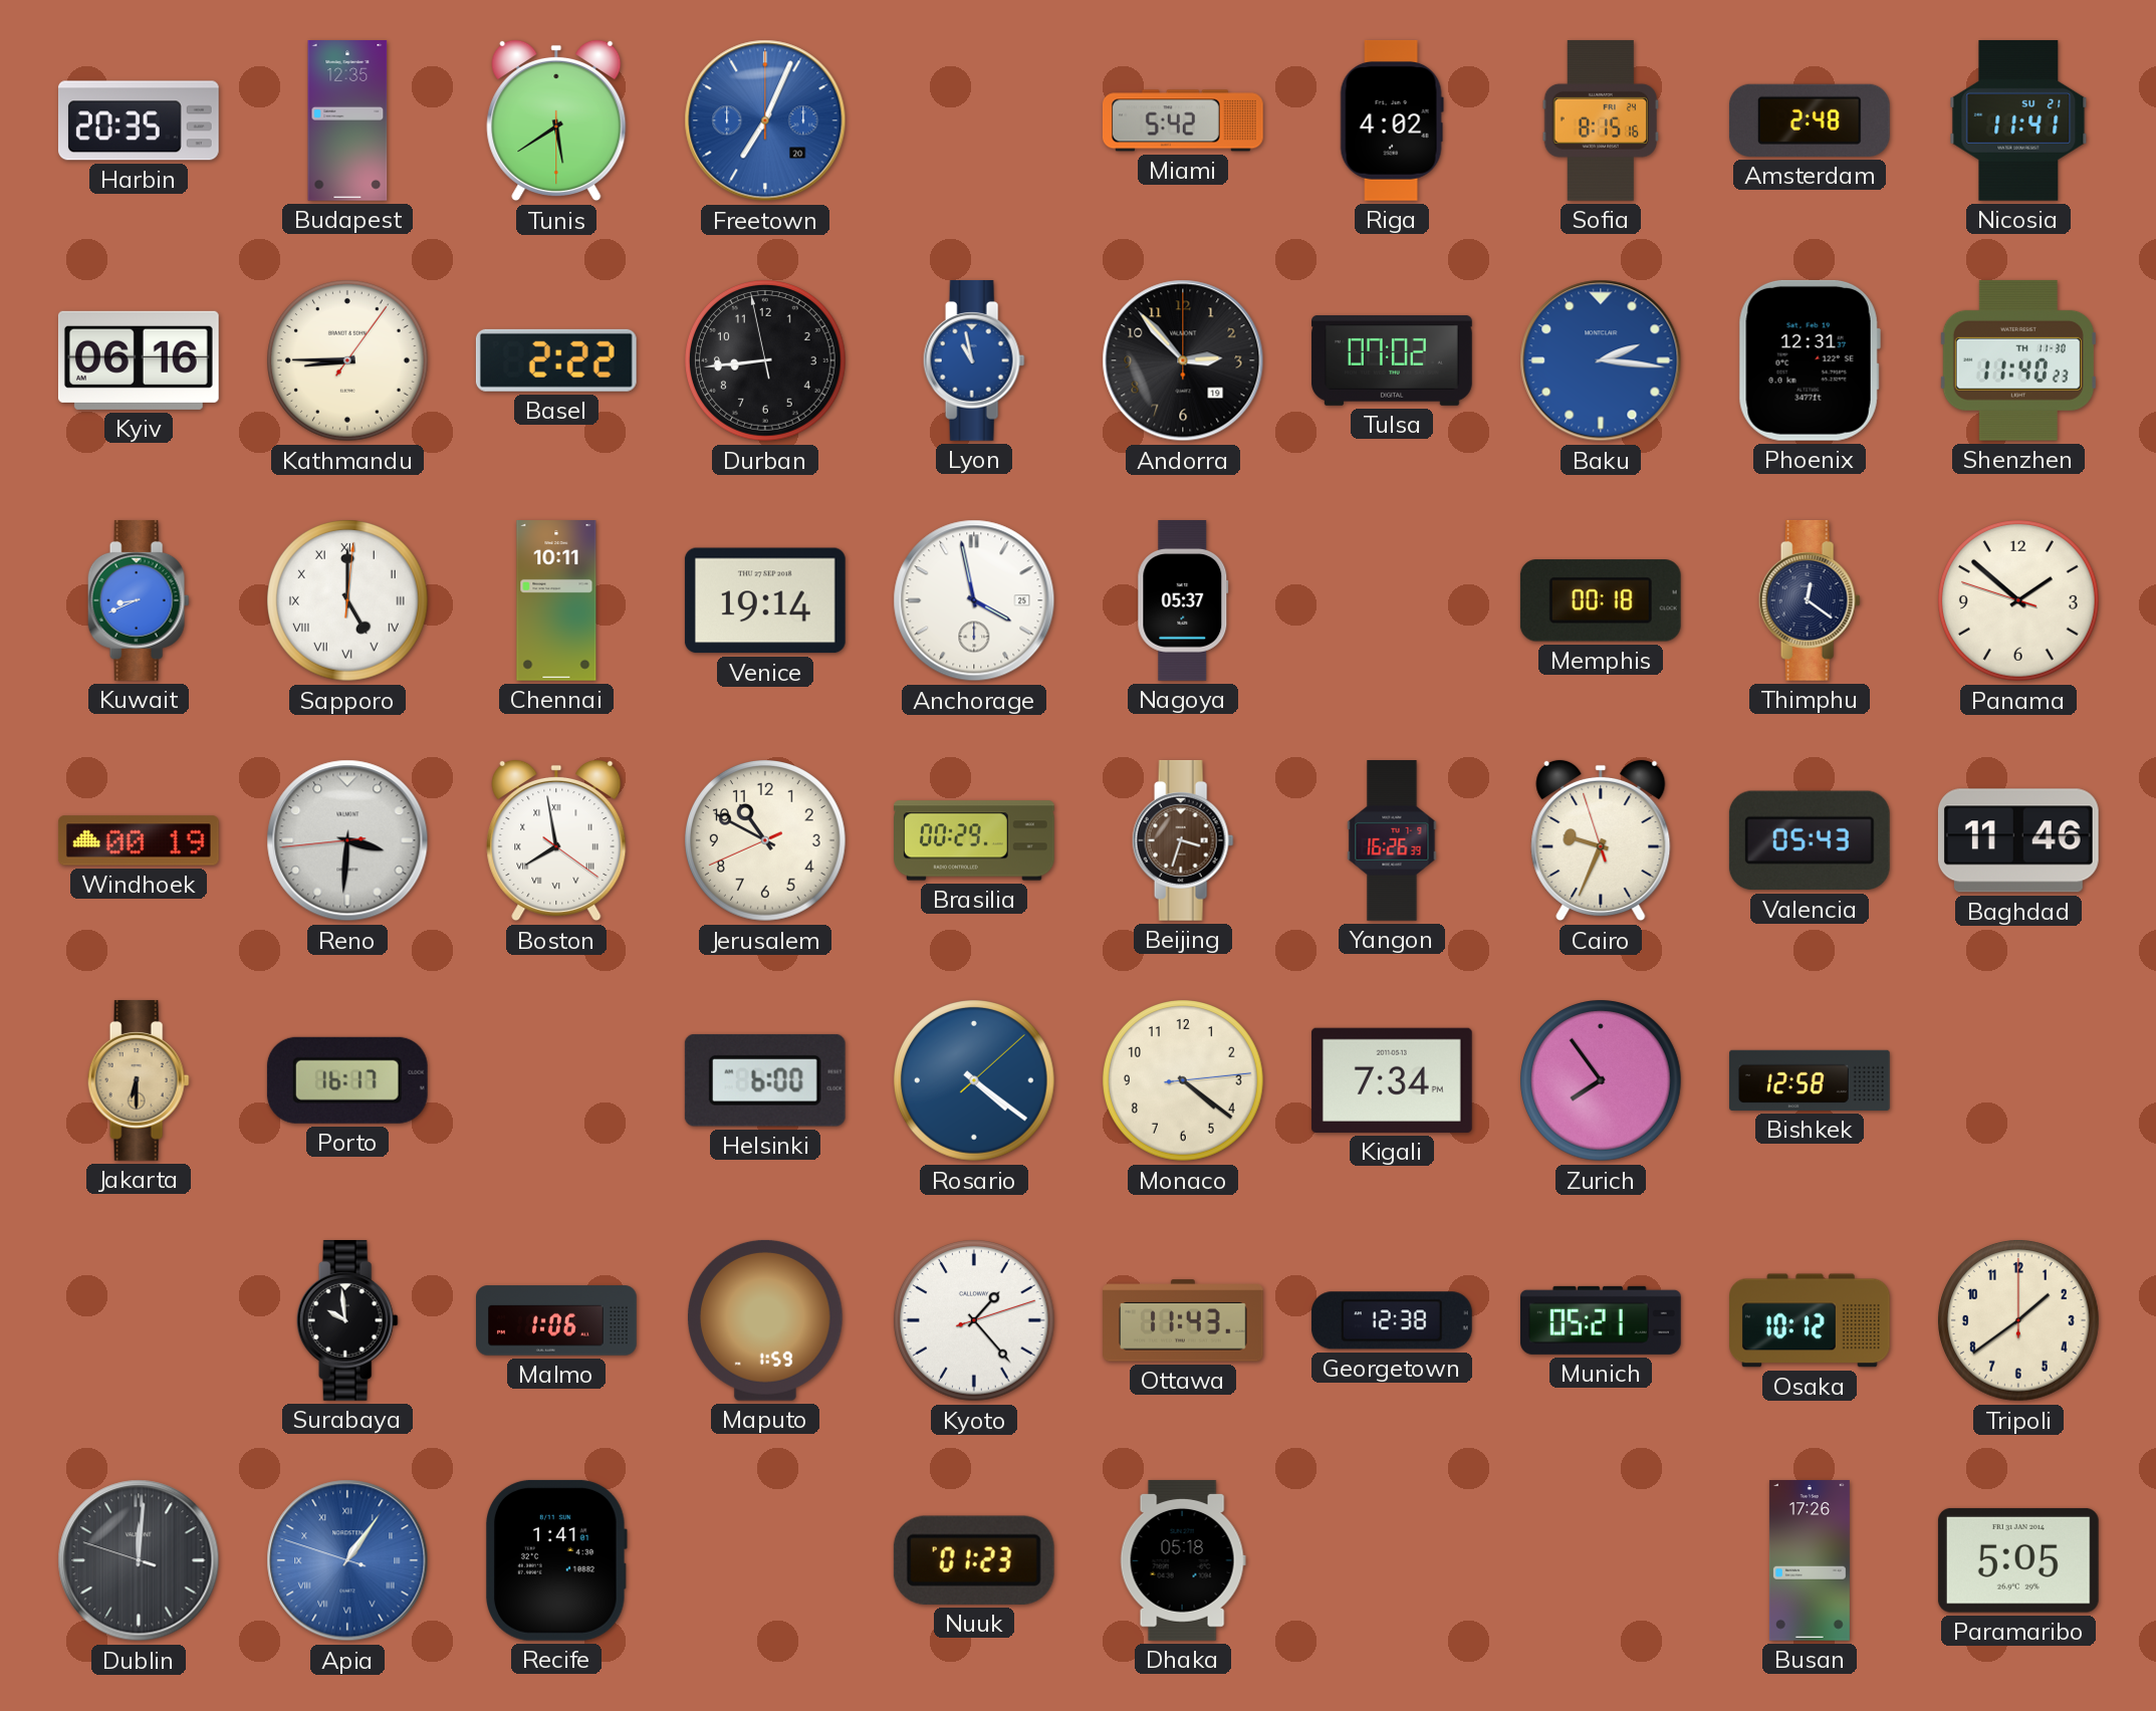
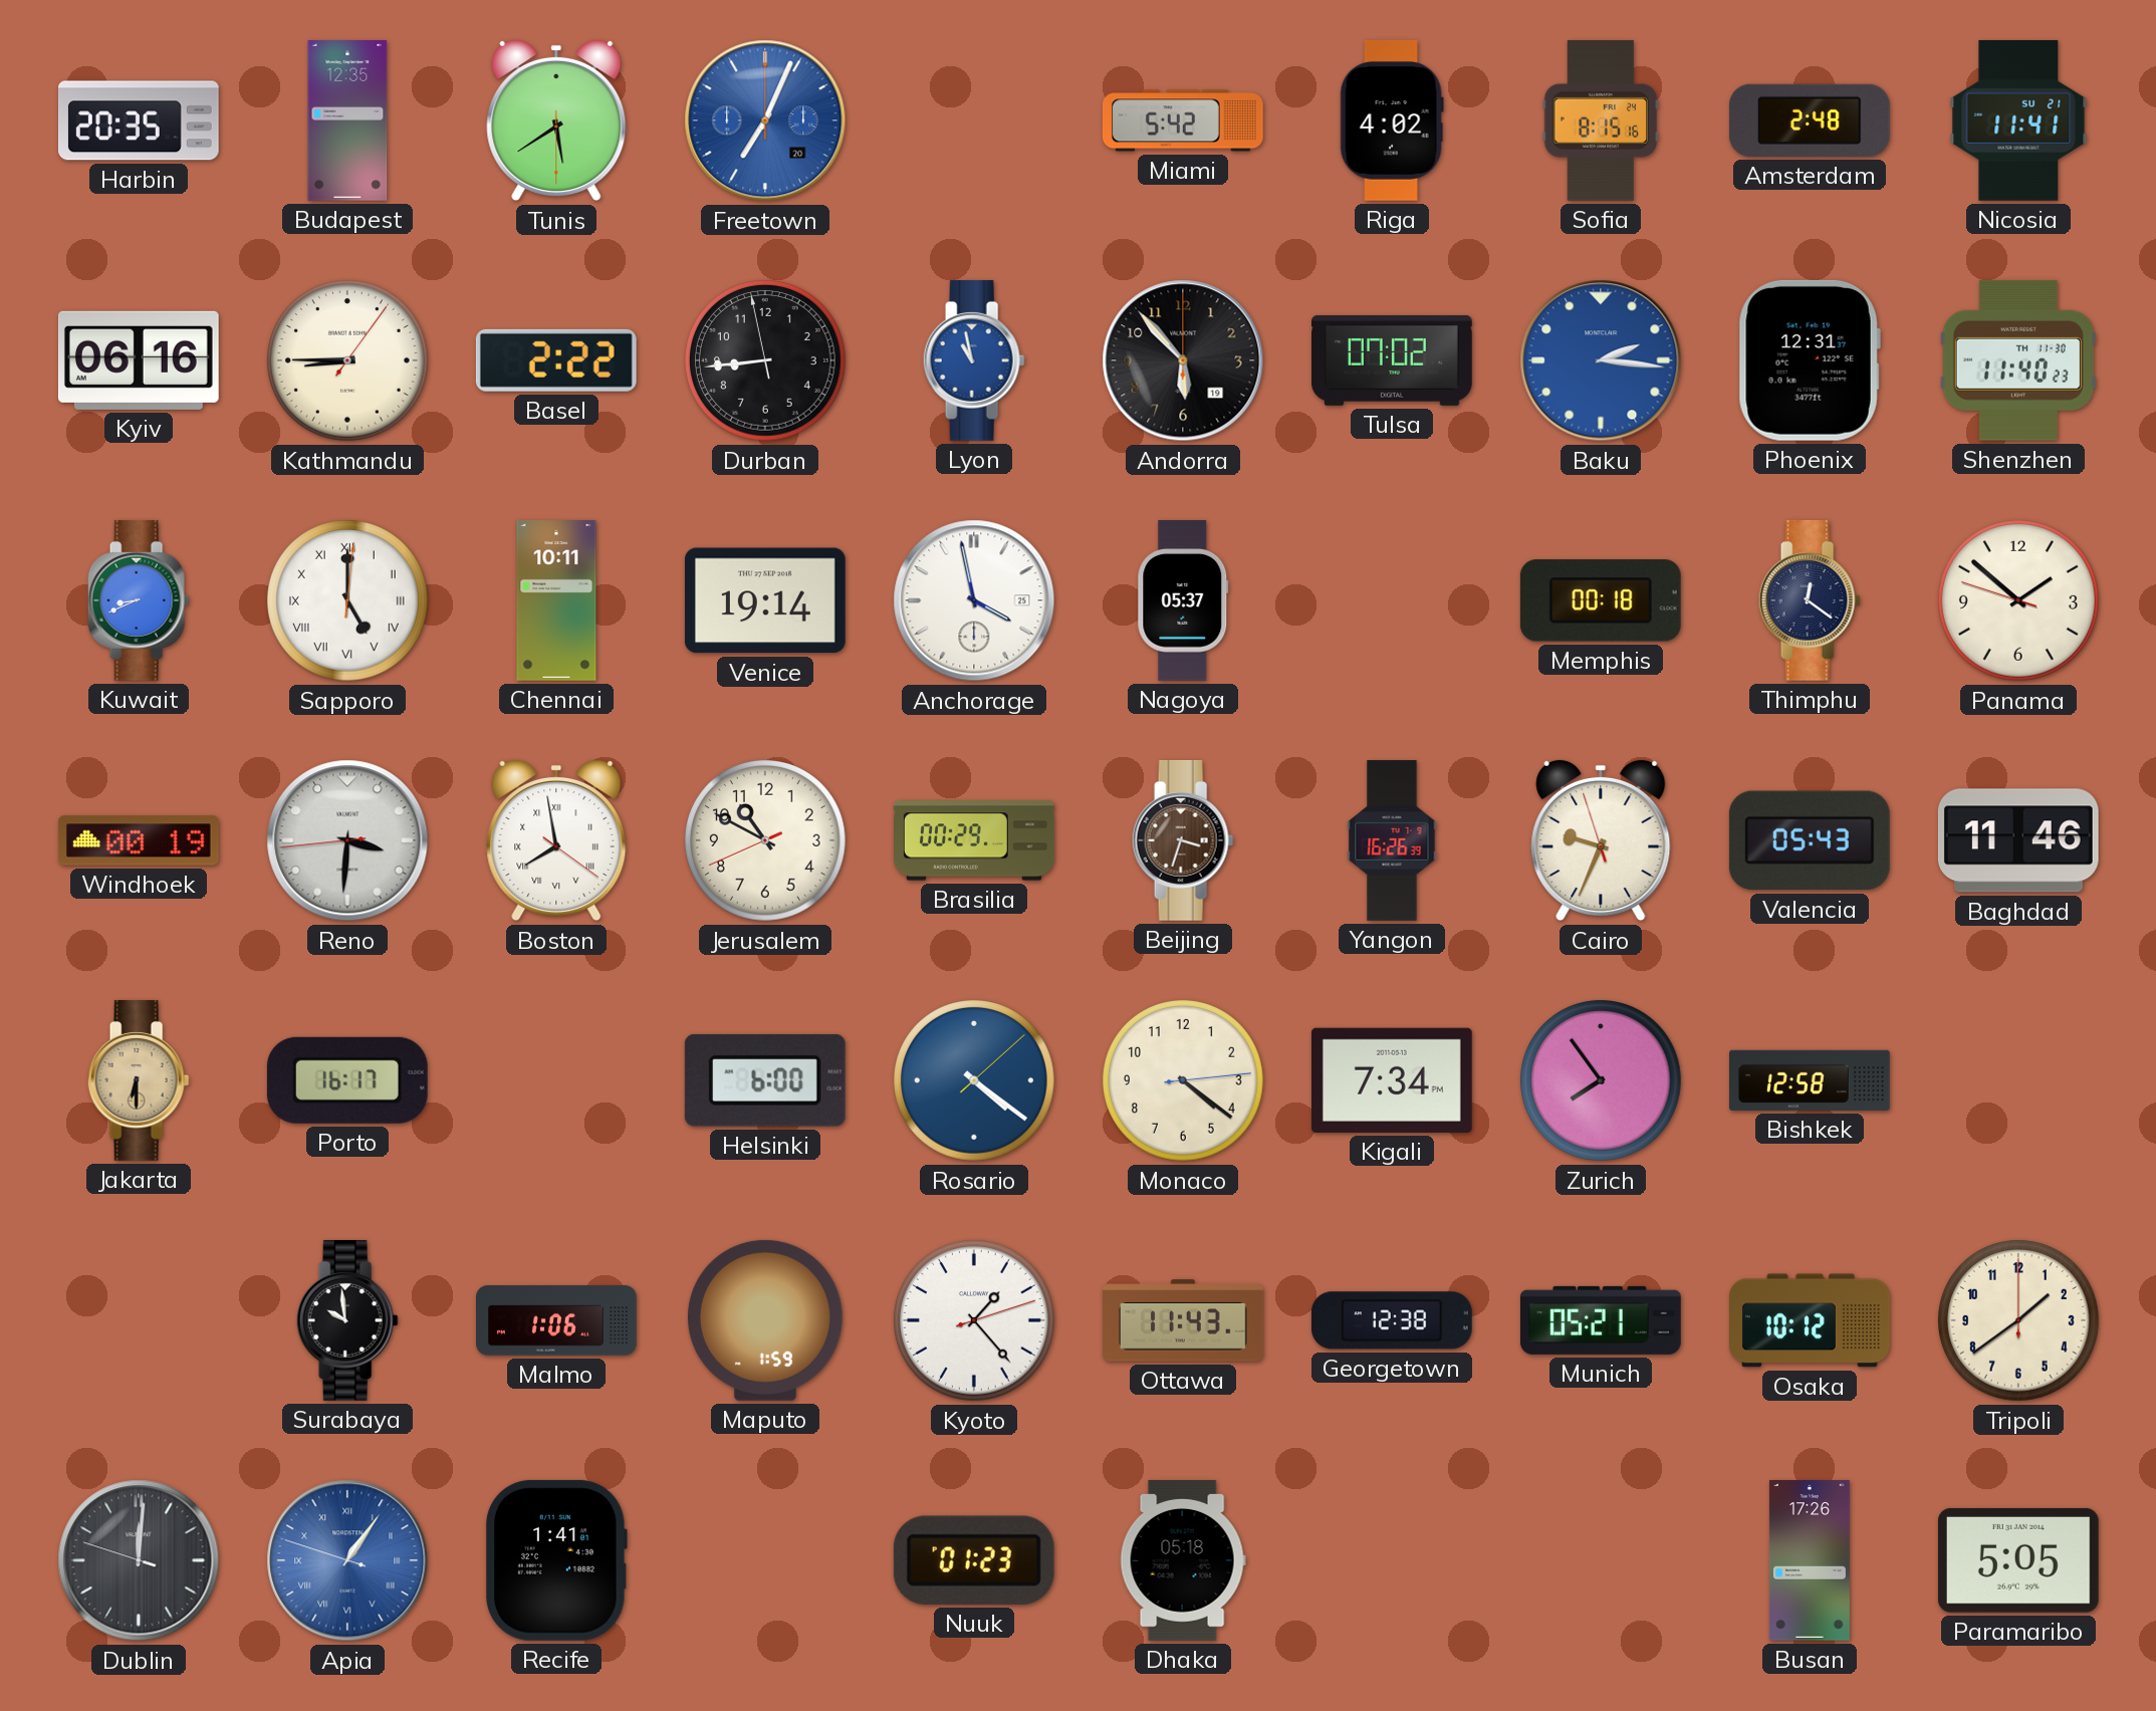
Andorra: 2:53 -> 5:53 (1183, 360)
